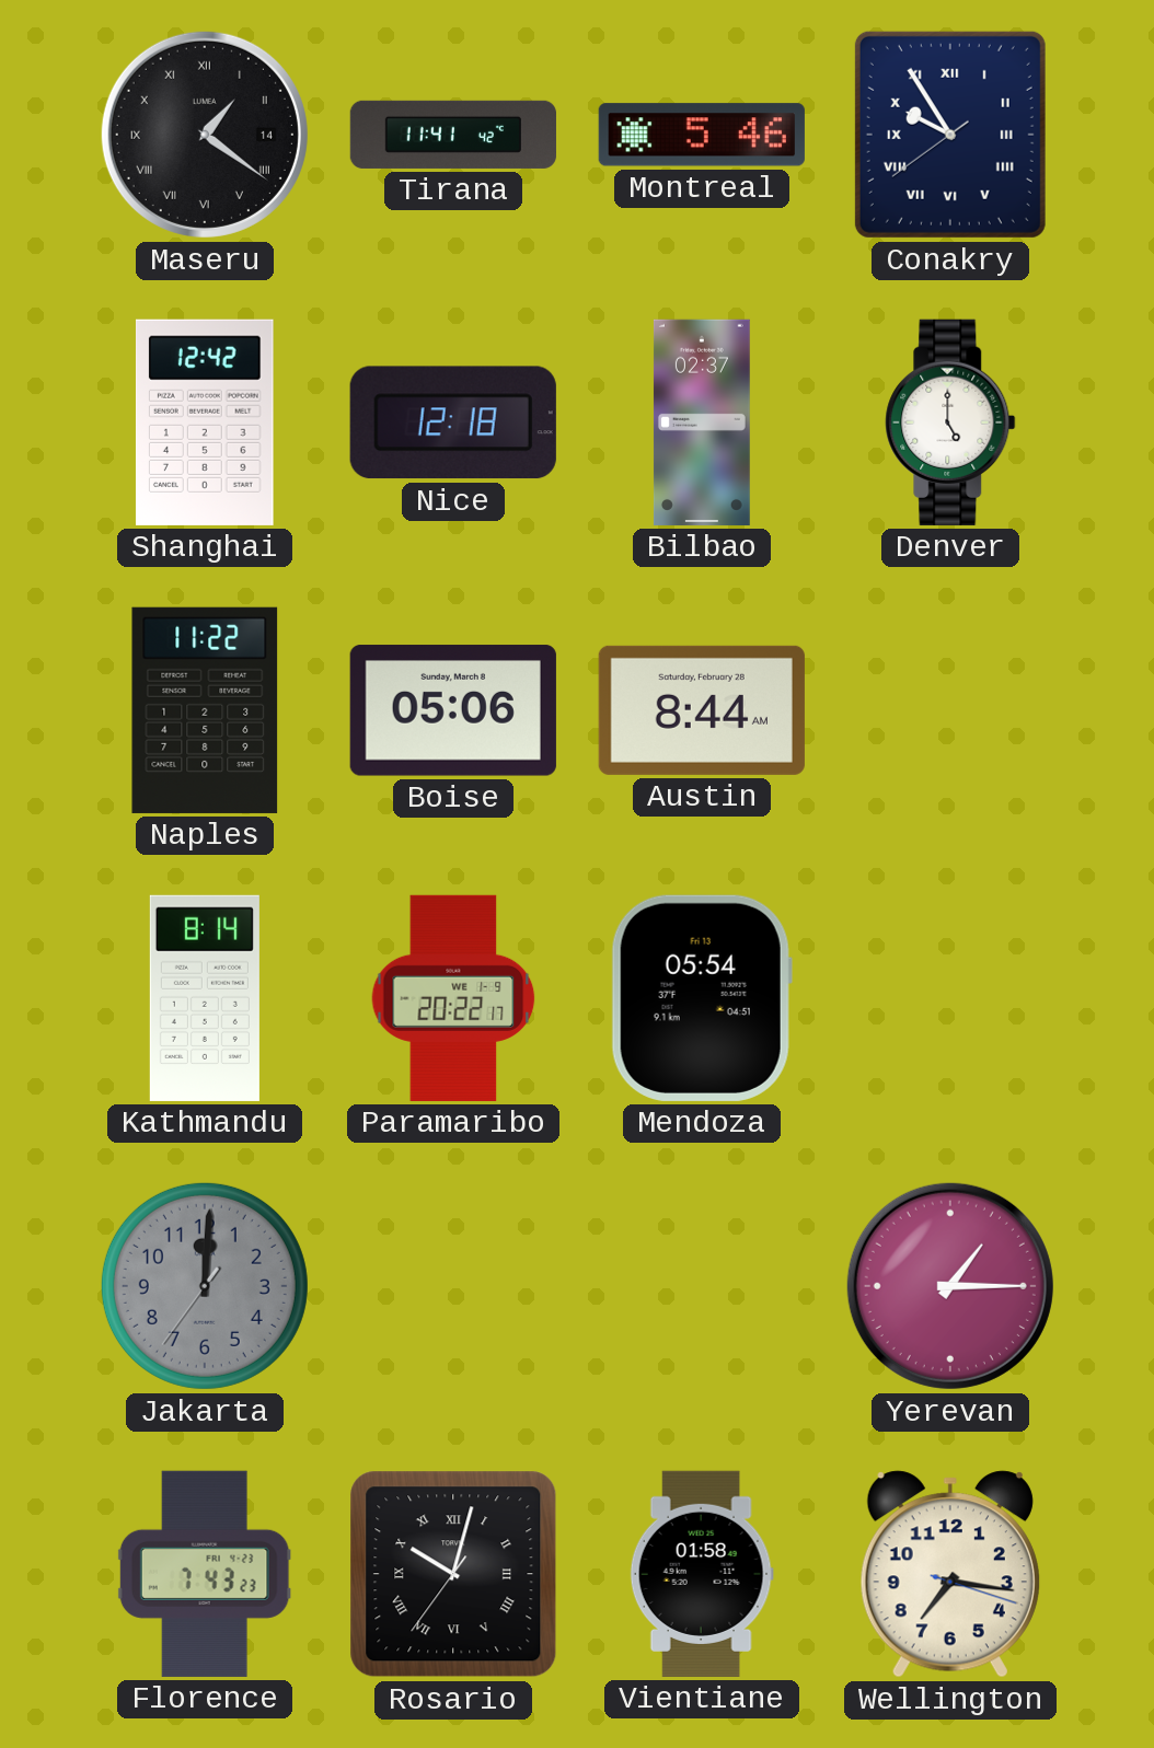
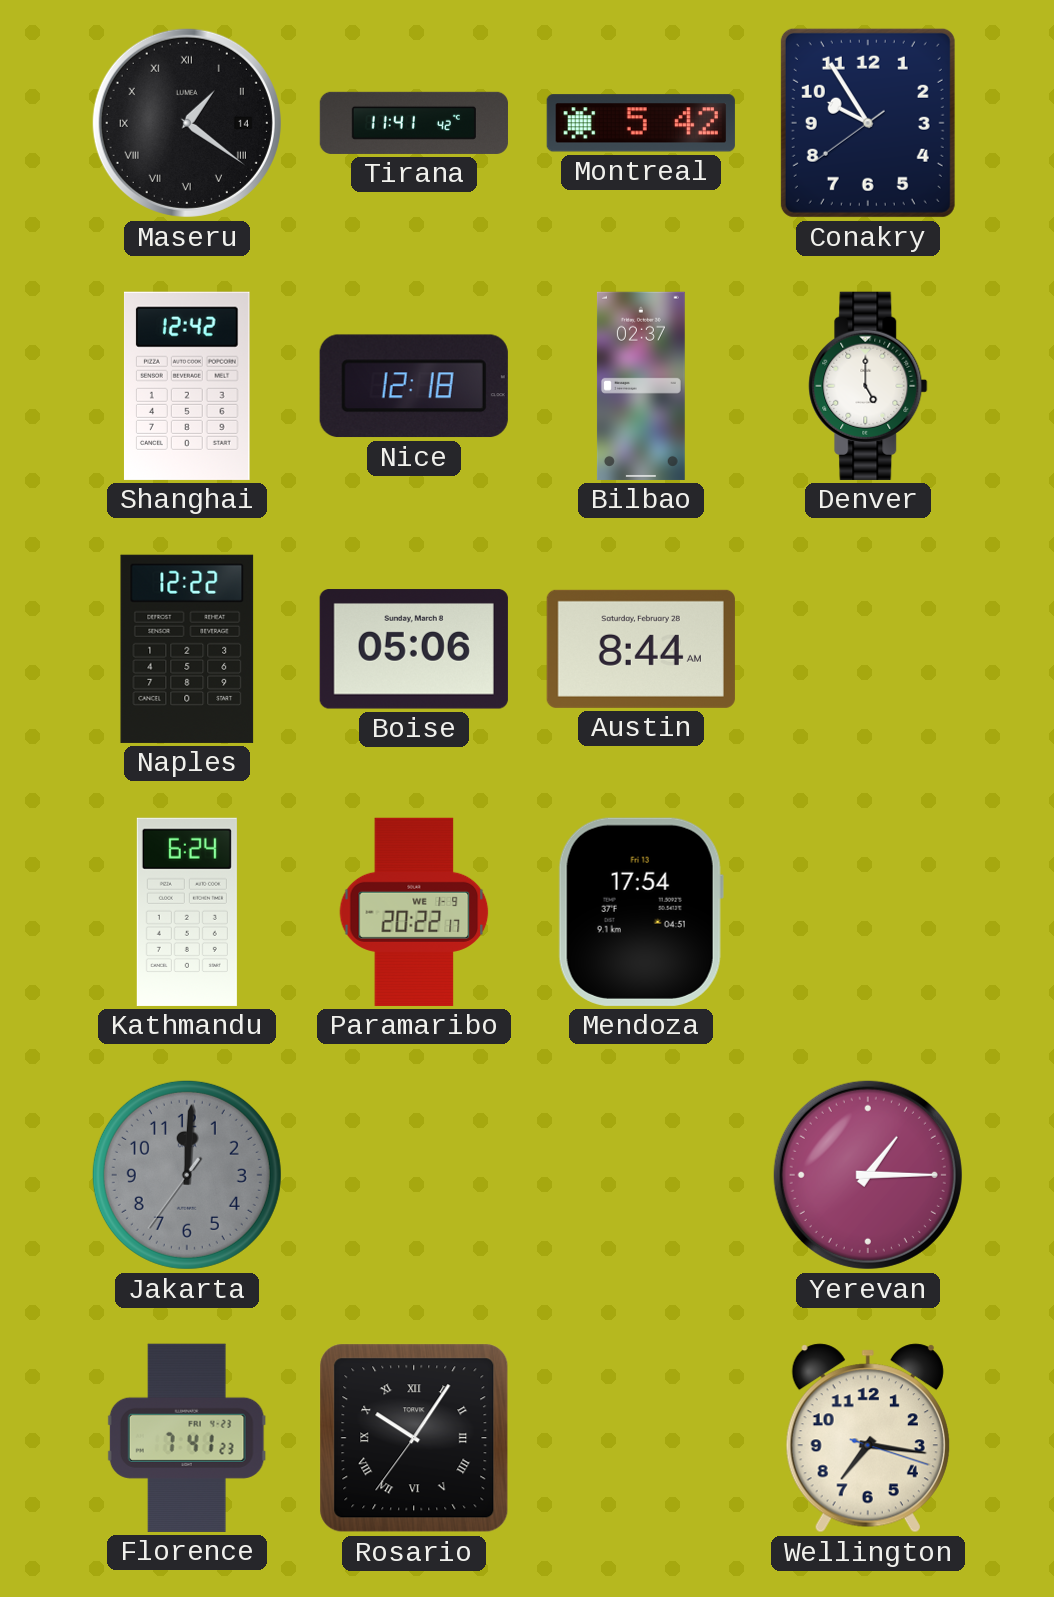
Montreal: 5:46 -> 5:42 (641, 123)
Conakry numerals: Roman -> Arabic (868, 123)
Naples: 11:22 -> 12:22 (187, 649)
Kathmandu: 8:14 -> 6:24 (187, 912)
Mendoza: 05:54 -> 17:54 (641, 912)
Florence: 7:43 -> 7:41 (187, 1438)
Rosario: 10:02 -> 10:05 (414, 1438)
Vientiane: 01:58 -> none (702, 1574)
